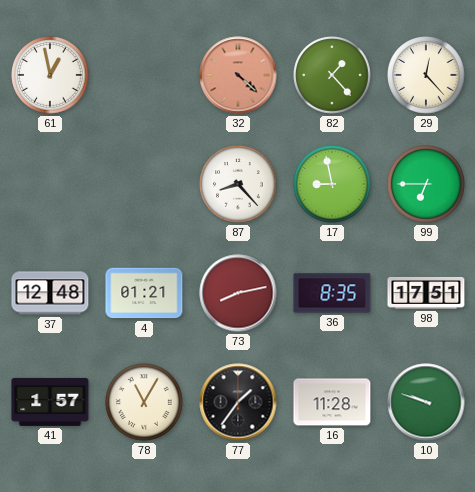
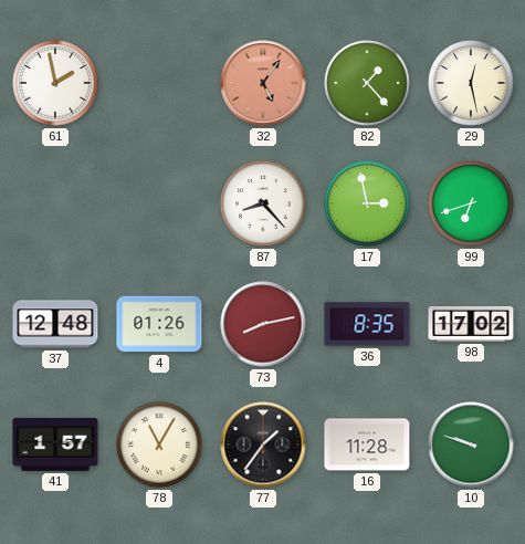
61: 12:58 -> 1:58 (55, 83)
32: 4:22 -> 5:06 (263, 83)
29: 12:23 -> 12:28 (471, 83)
17: 8:58 -> 2:58 (367, 203)
99: 6:45 -> 6:42 (471, 203)
4: 01:21 -> 01:26 (159, 324)
98: 17:51 -> 17:02 (471, 324)
